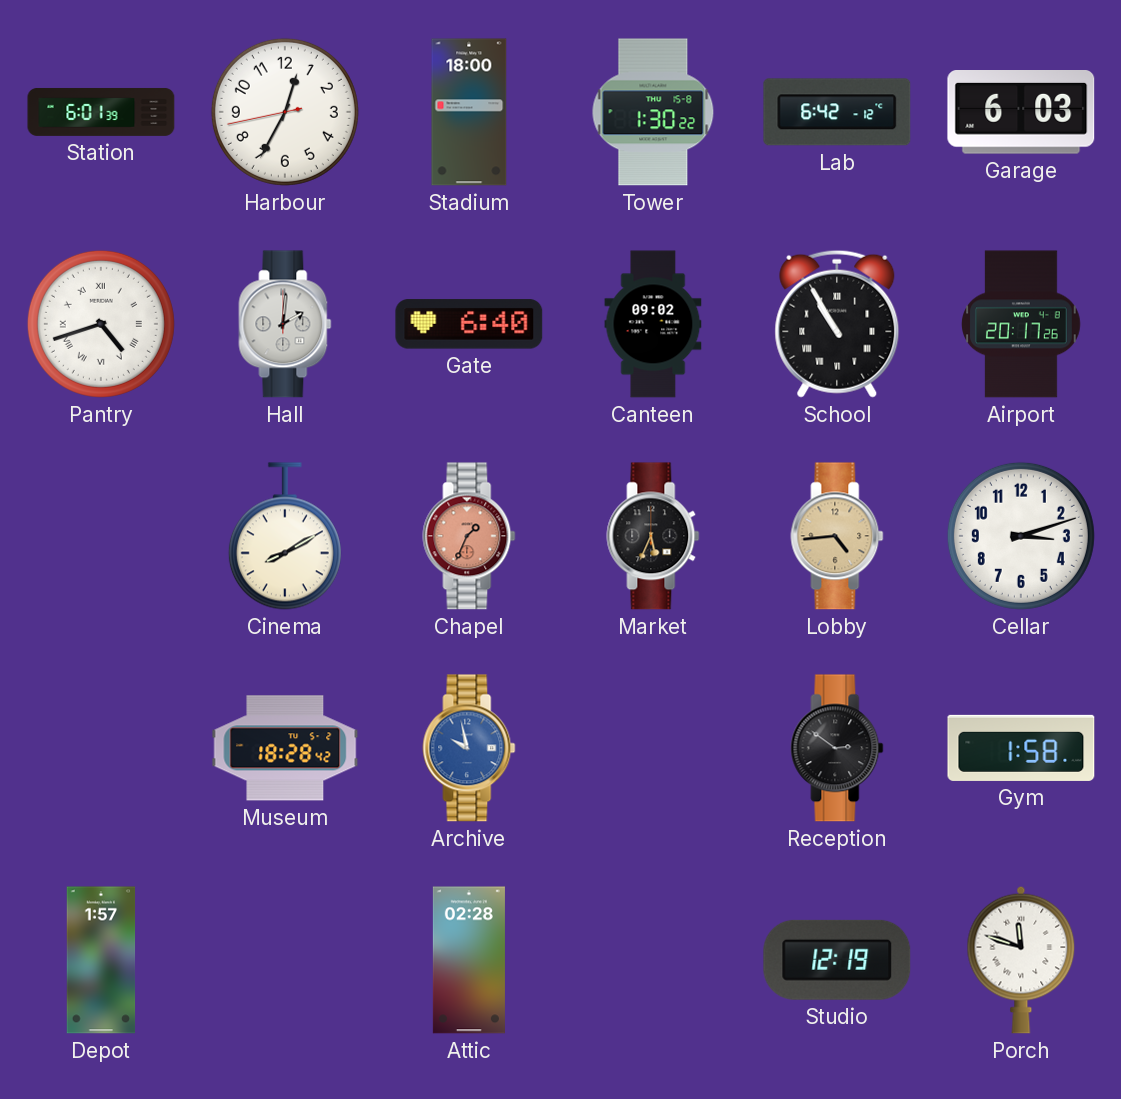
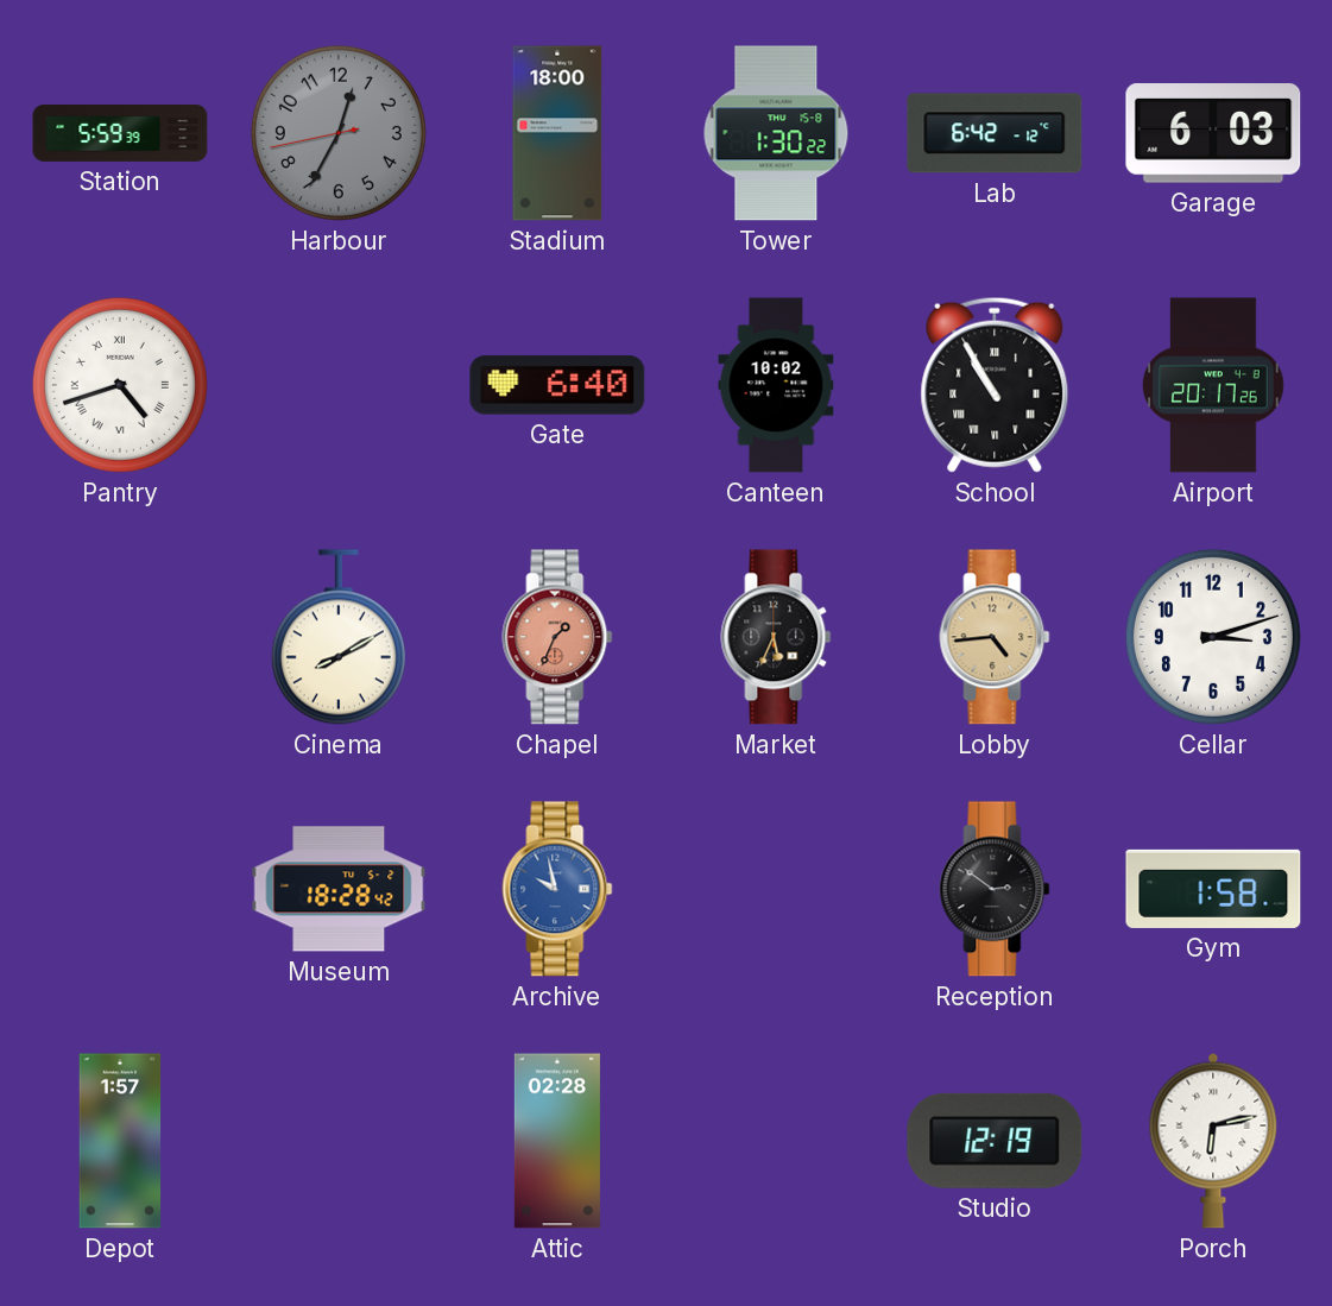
Station: 6:01 -> 5:59 (120, 133)
Harbour dial: white -> grey (339, 133)
Hall: 2:01 -> none (285, 324)
Canteen: 09:02 -> 10:02 (776, 385)
Porch: 11:48 -> 6:13 (1213, 1141)
